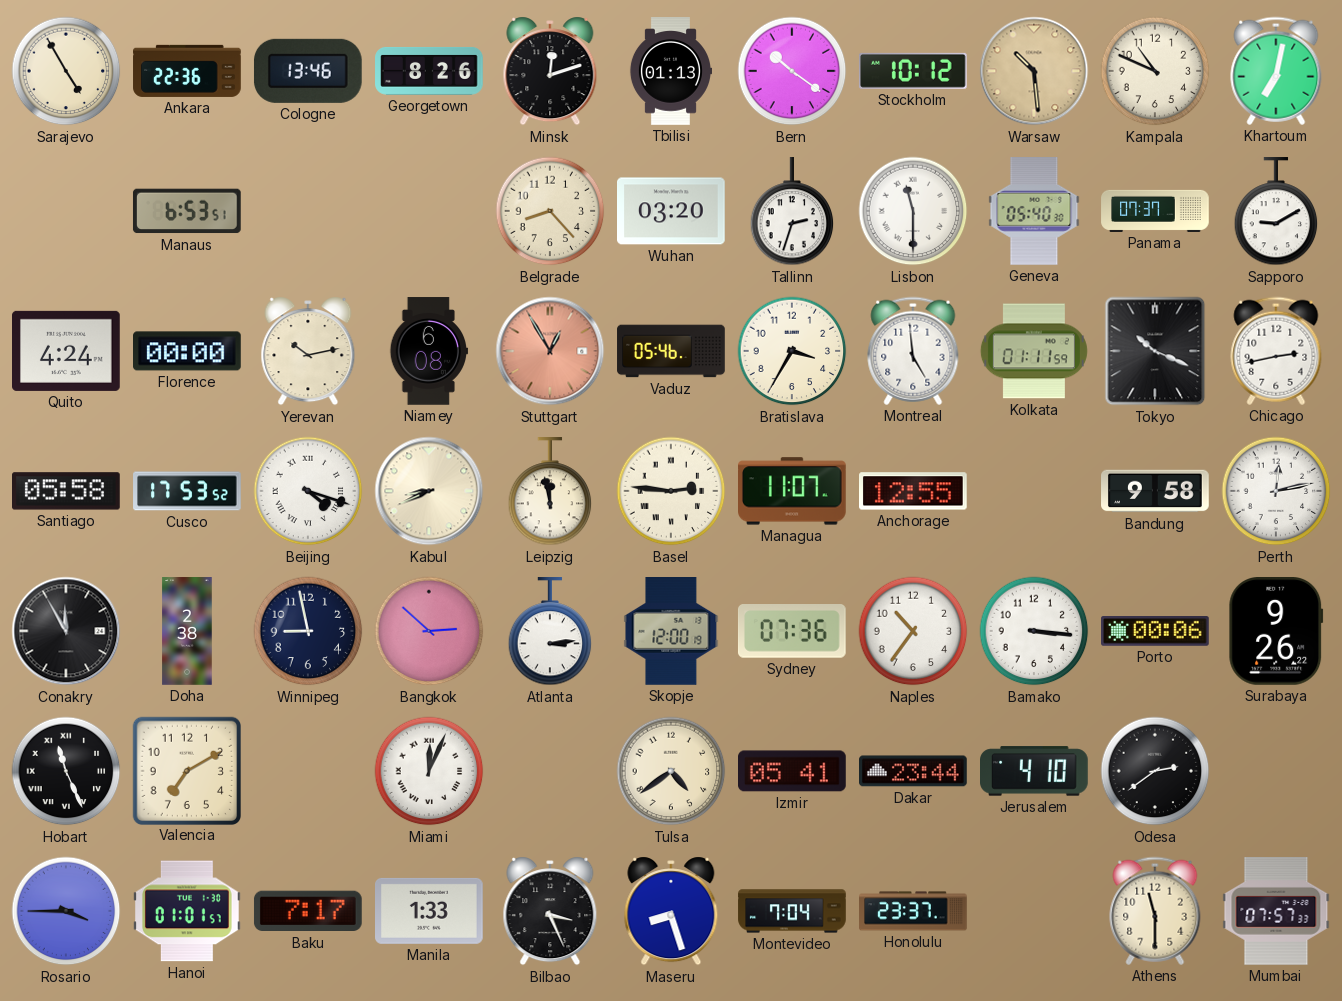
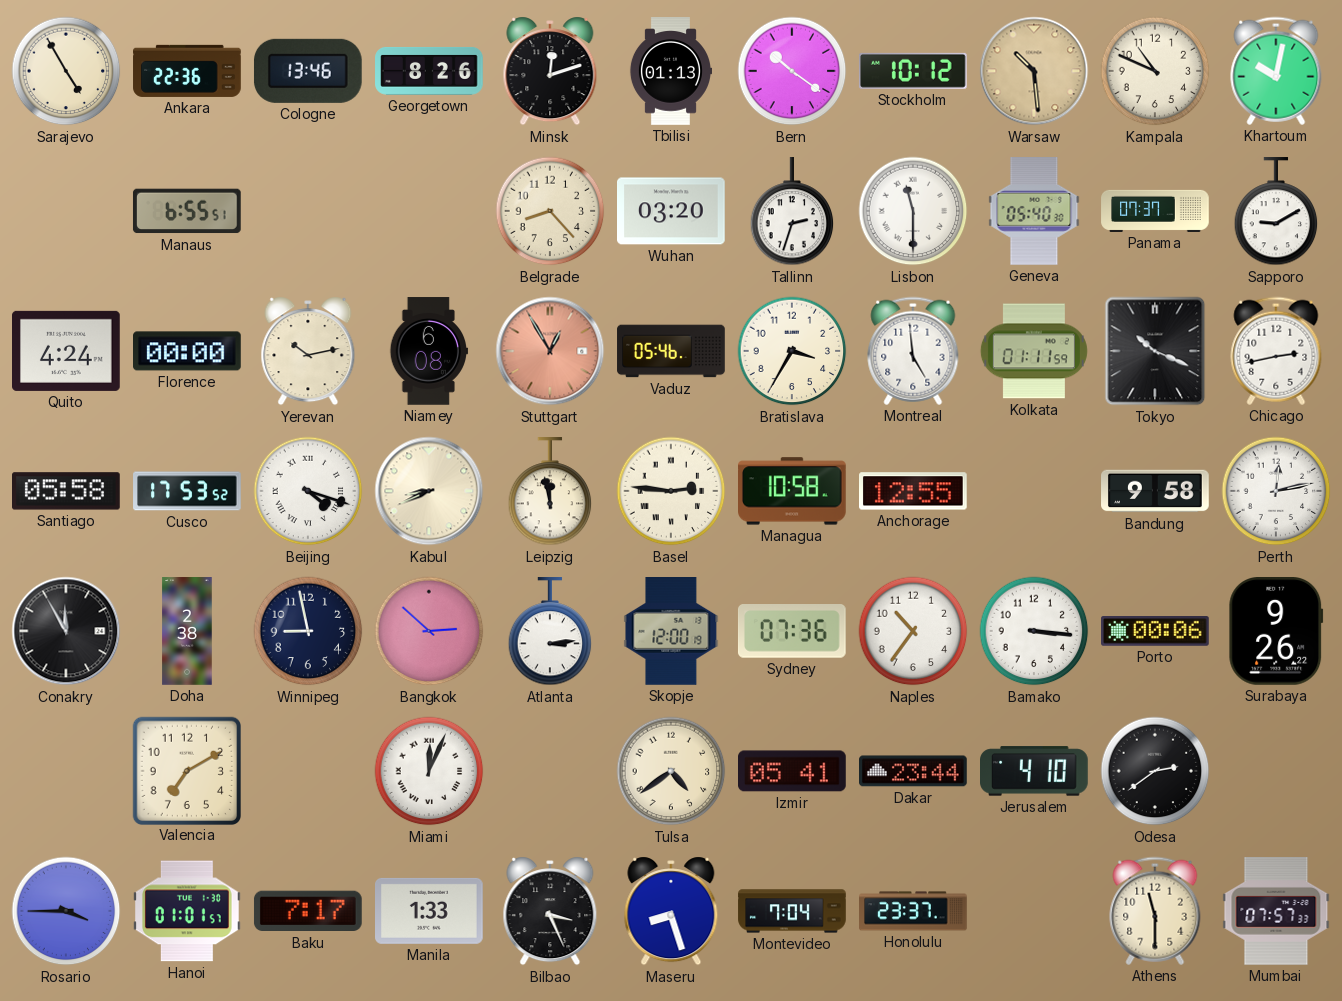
Khartoum: 7:02 -> 10:02 (1276, 71)
Manaus: 6:53 -> 6:55 (187, 211)
Managua: 11:07 -> 10:58 (793, 491)
Hobart: 11:26 -> none (66, 771)
